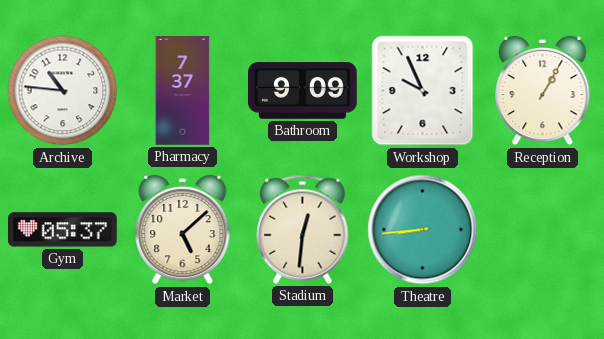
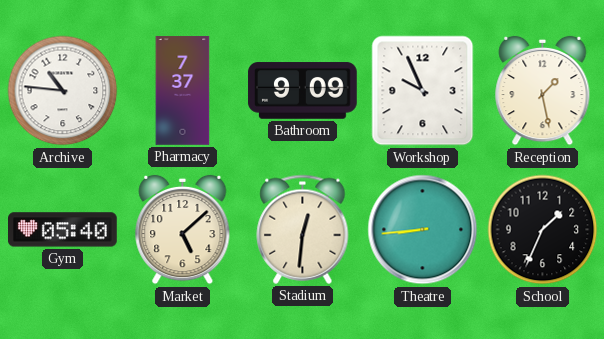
Reception: 1:05 -> 1:28 (543, 91)
Gym: 05:37 -> 05:40 (63, 230)
School: none -> 1:34 (543, 230)
